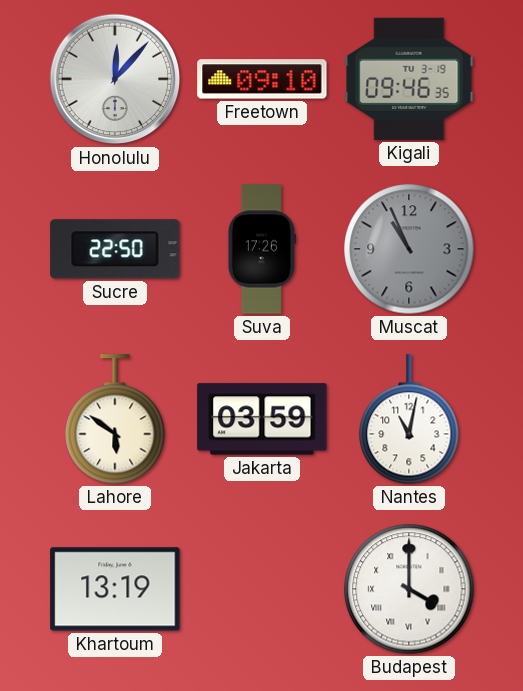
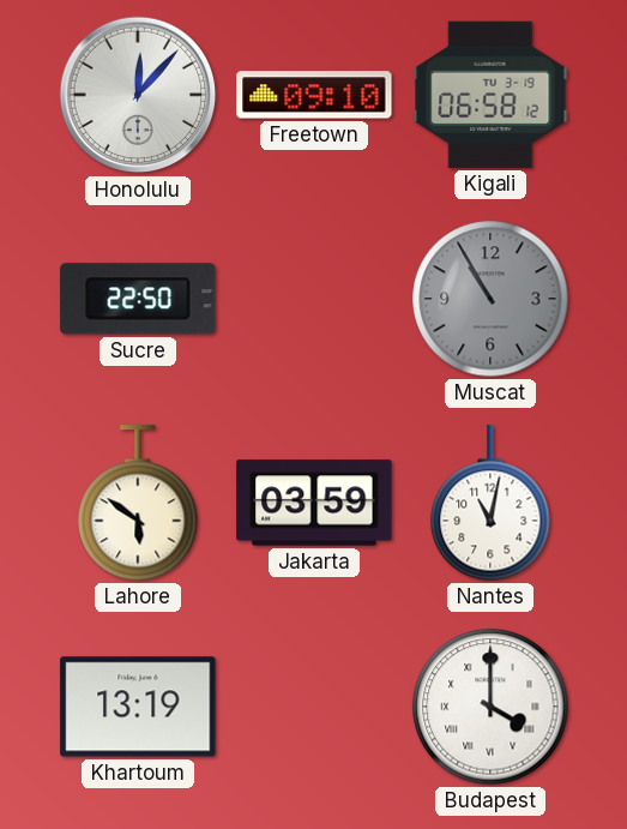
Kigali: 09:46 -> 06:58 (490, 95)
Suva: 17:26 -> none (262, 249)
Muscat: 10:56 -> 10:55 (490, 299)
